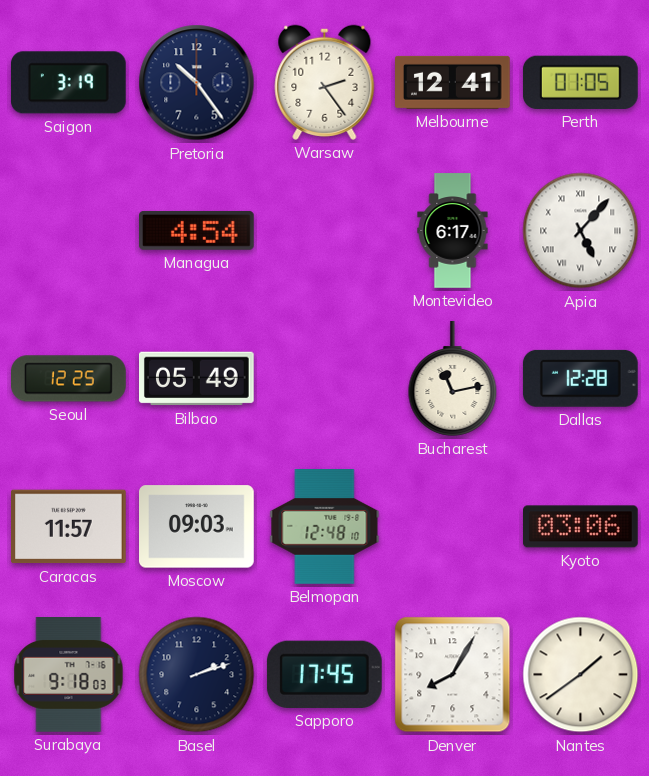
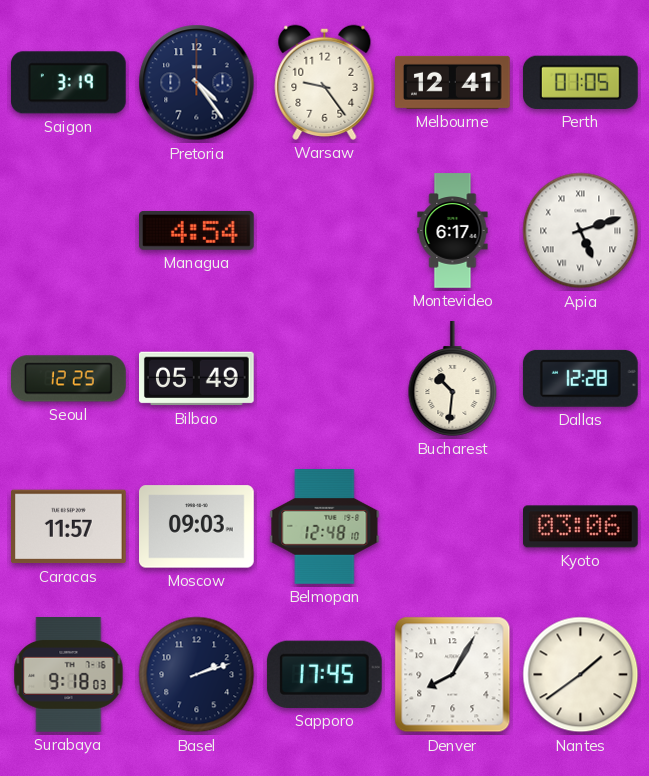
Pretoria: 10:24 -> 4:24 (197, 83)
Warsaw: 2:24 -> 9:24 (325, 82)
Apia: 5:07 -> 5:12 (581, 231)
Bucharest: 11:13 -> 10:31 (453, 379)
